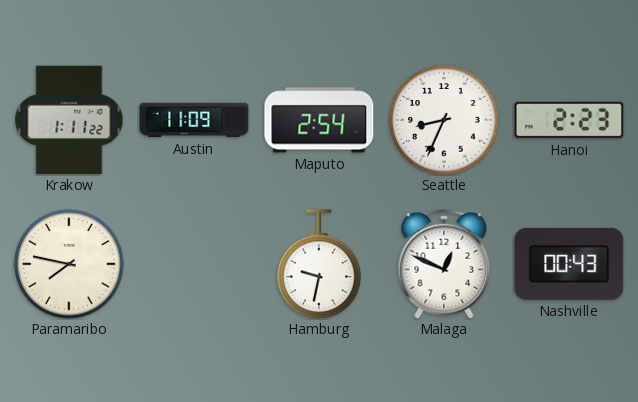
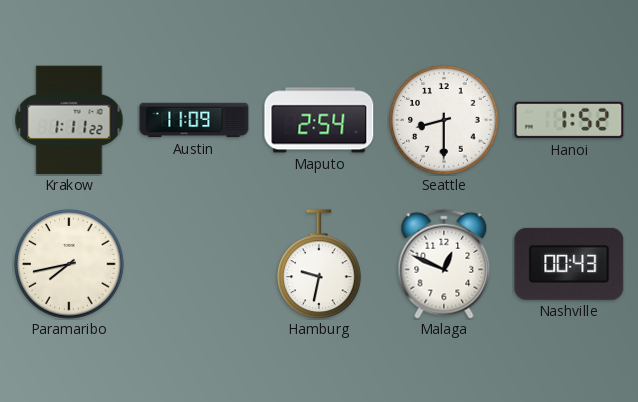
Seattle: 8:34 -> 8:30 (444, 120)
Hanoi: 2:23 -> 1:52 (569, 120)
Paramaribo: 7:47 -> 7:43 (69, 264)
